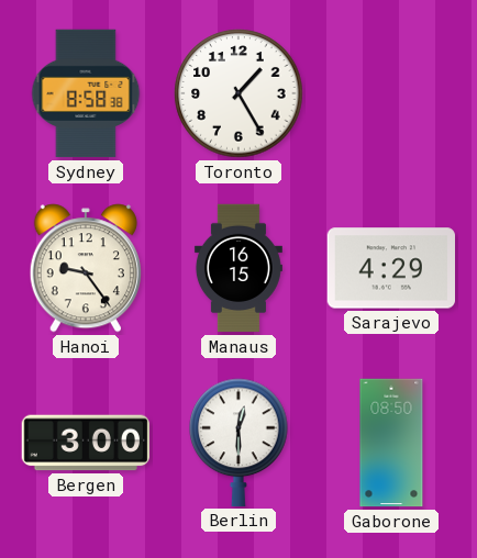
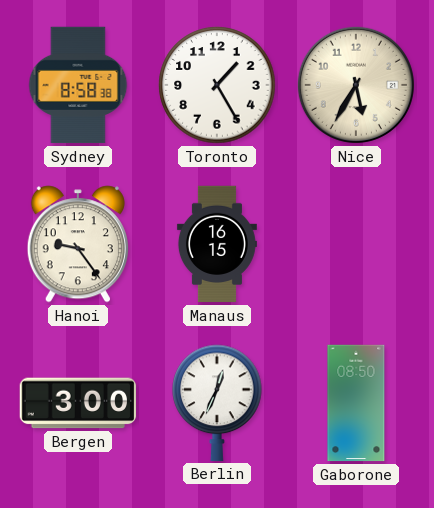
Nice: none -> 5:35 (356, 85)
Sarajevo: 4:29 -> none (390, 268)
Berlin: 12:30 -> 12:34 (217, 403)
